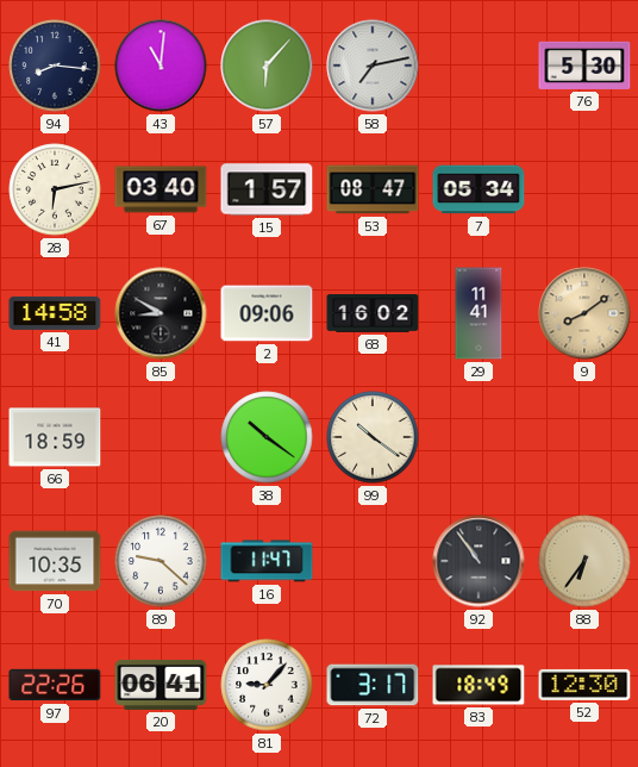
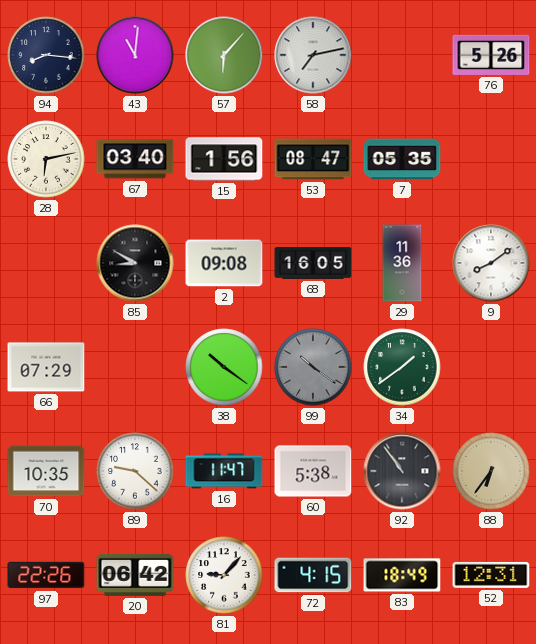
76: 5:30 -> 5:26 (491, 55)
15: 1:57 -> 1:56 (224, 159)
7: 05:34 -> 05:35 (402, 159)
41: 14:58 -> none (55, 313)
2: 09:06 -> 09:08 (224, 263)
68: 16:02 -> 16:05 (313, 264)
29: 11:41 -> 11:36 (402, 263)
9 dial: champagne -> white (491, 263)
66: 18:59 -> 07:29 (46, 367)
99 dial: cream -> grey (313, 367)
34: none -> 1:39 (402, 367)
60: none -> 5:38 (313, 471)
20: 06:41 -> 06:42 (135, 575)
72: 3:17 -> 4:15 (313, 575)
52: 12:30 -> 12:31 (491, 575)
